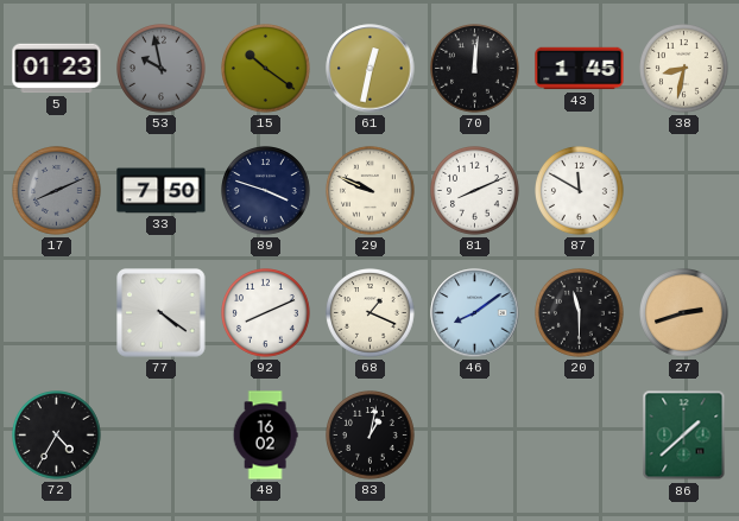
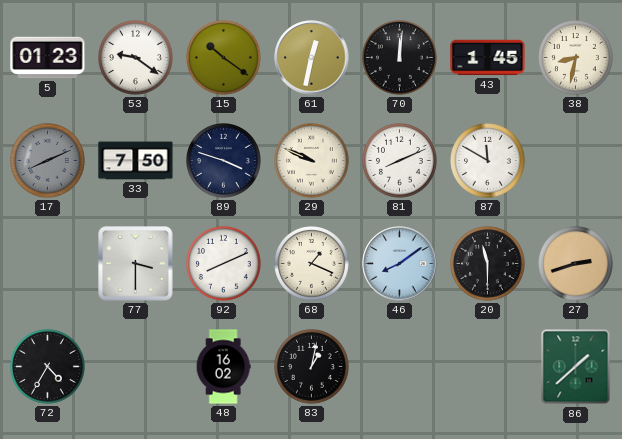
53: 9:58 -> 9:21 (136, 58)
53 dial: grey -> white (136, 58)
77: 4:21 -> 3:30 (136, 264)
